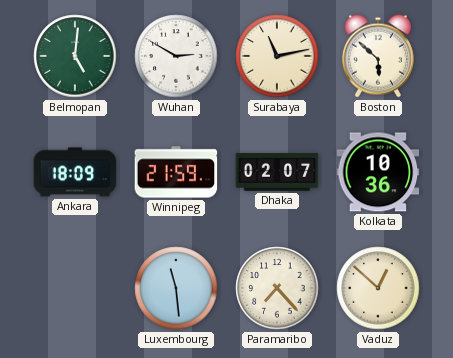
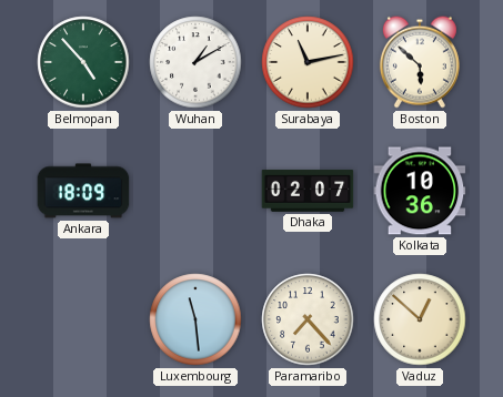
Belmopan: 5:01 -> 4:53 (83, 62)
Wuhan: 2:50 -> 1:10 (195, 62)
Winnipeg: 21:59 -> none (176, 172)
